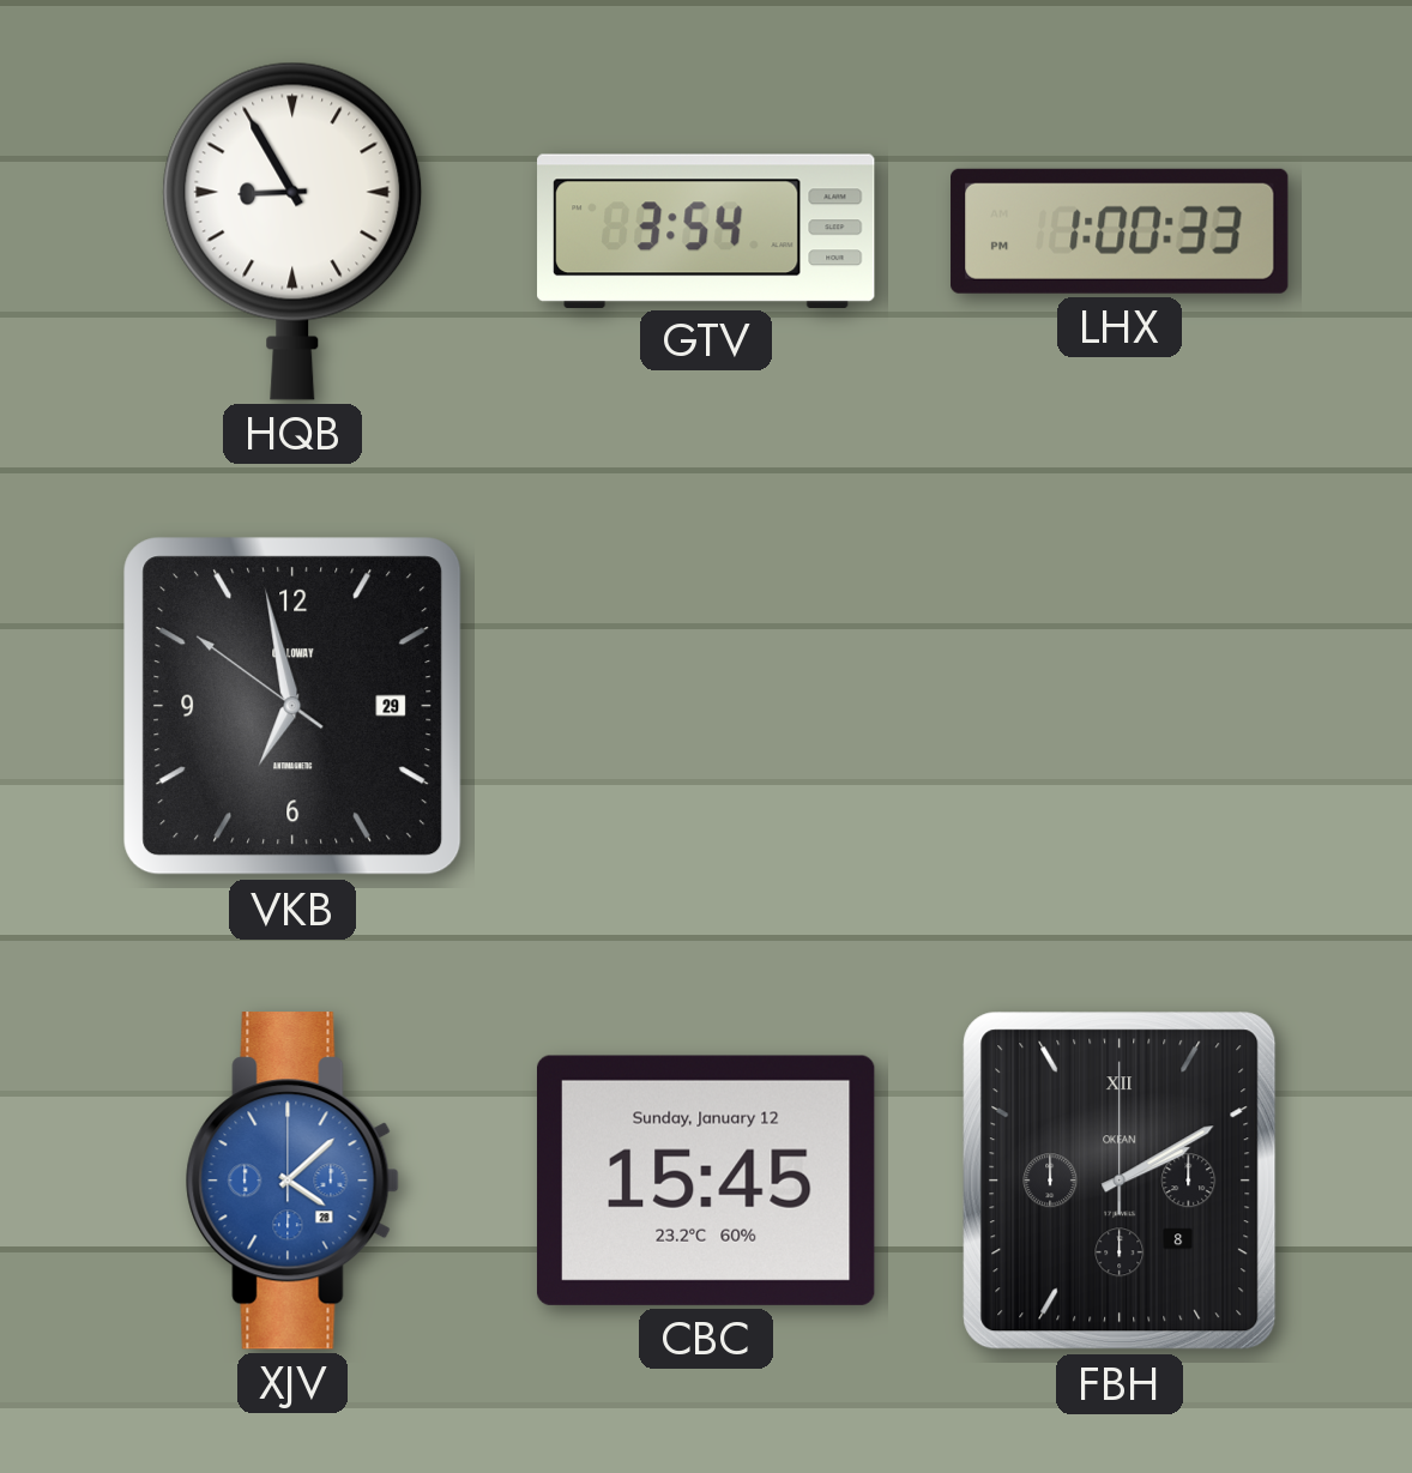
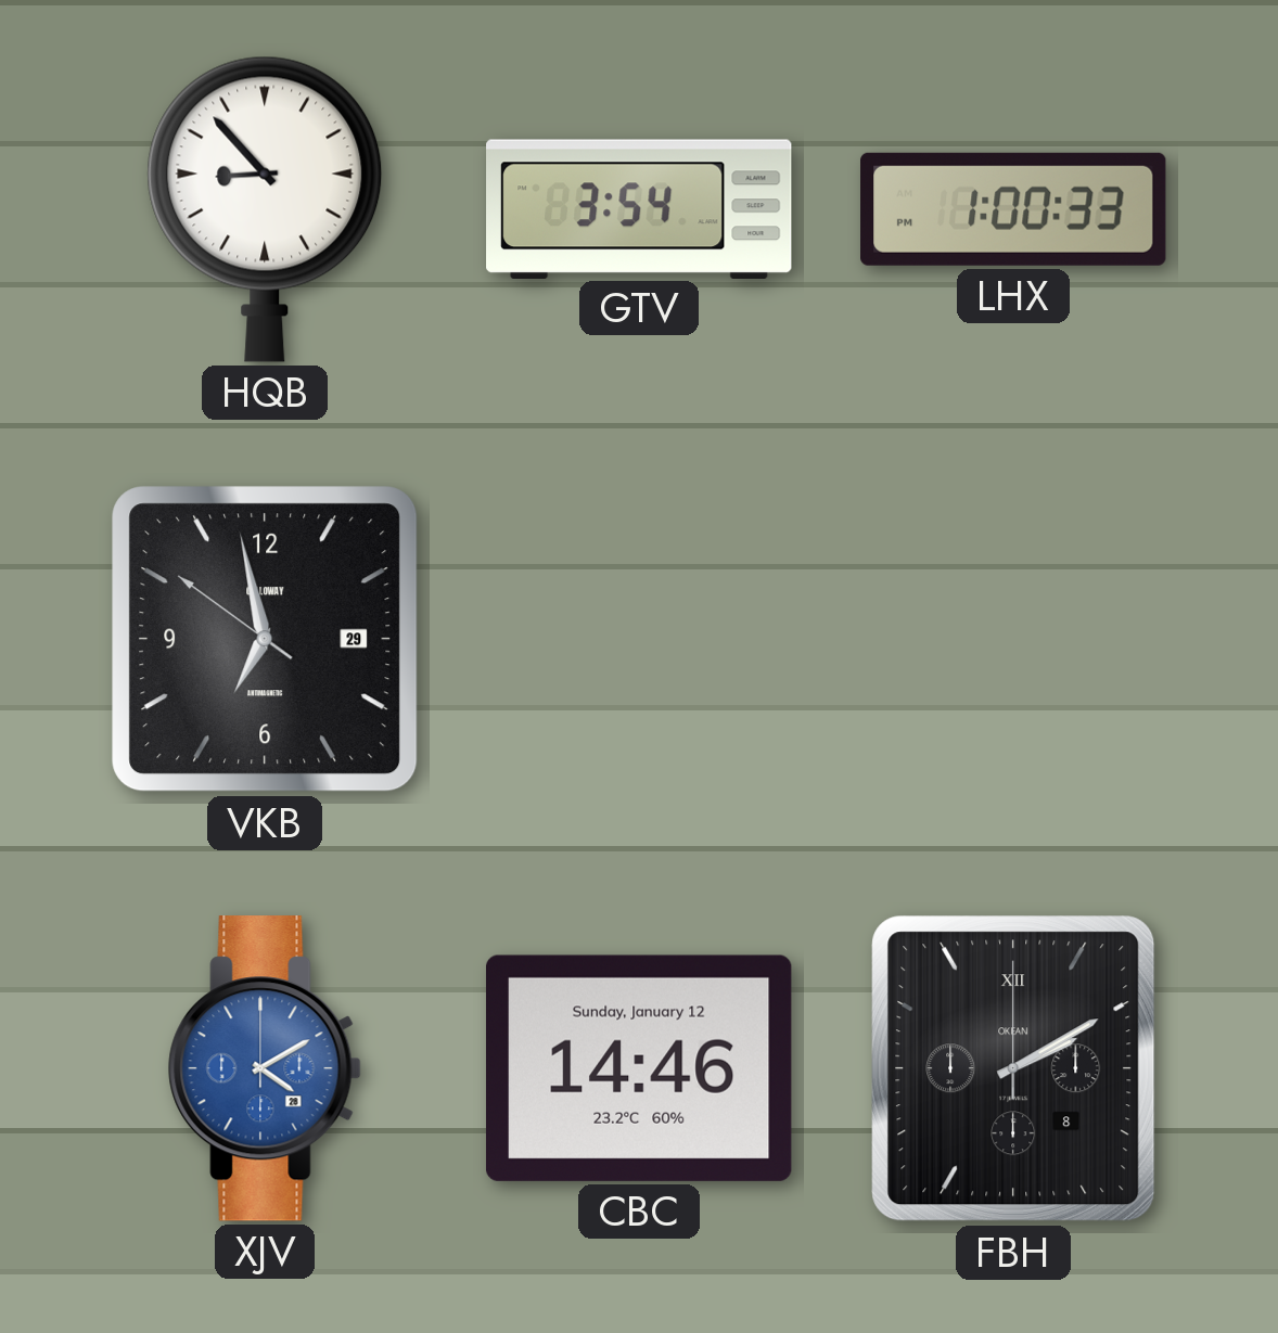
HQB: 8:55 -> 8:53 (265, 209)
XJV: 4:08 -> 4:10 (265, 1068)
CBC: 15:45 -> 14:46 (639, 1068)
